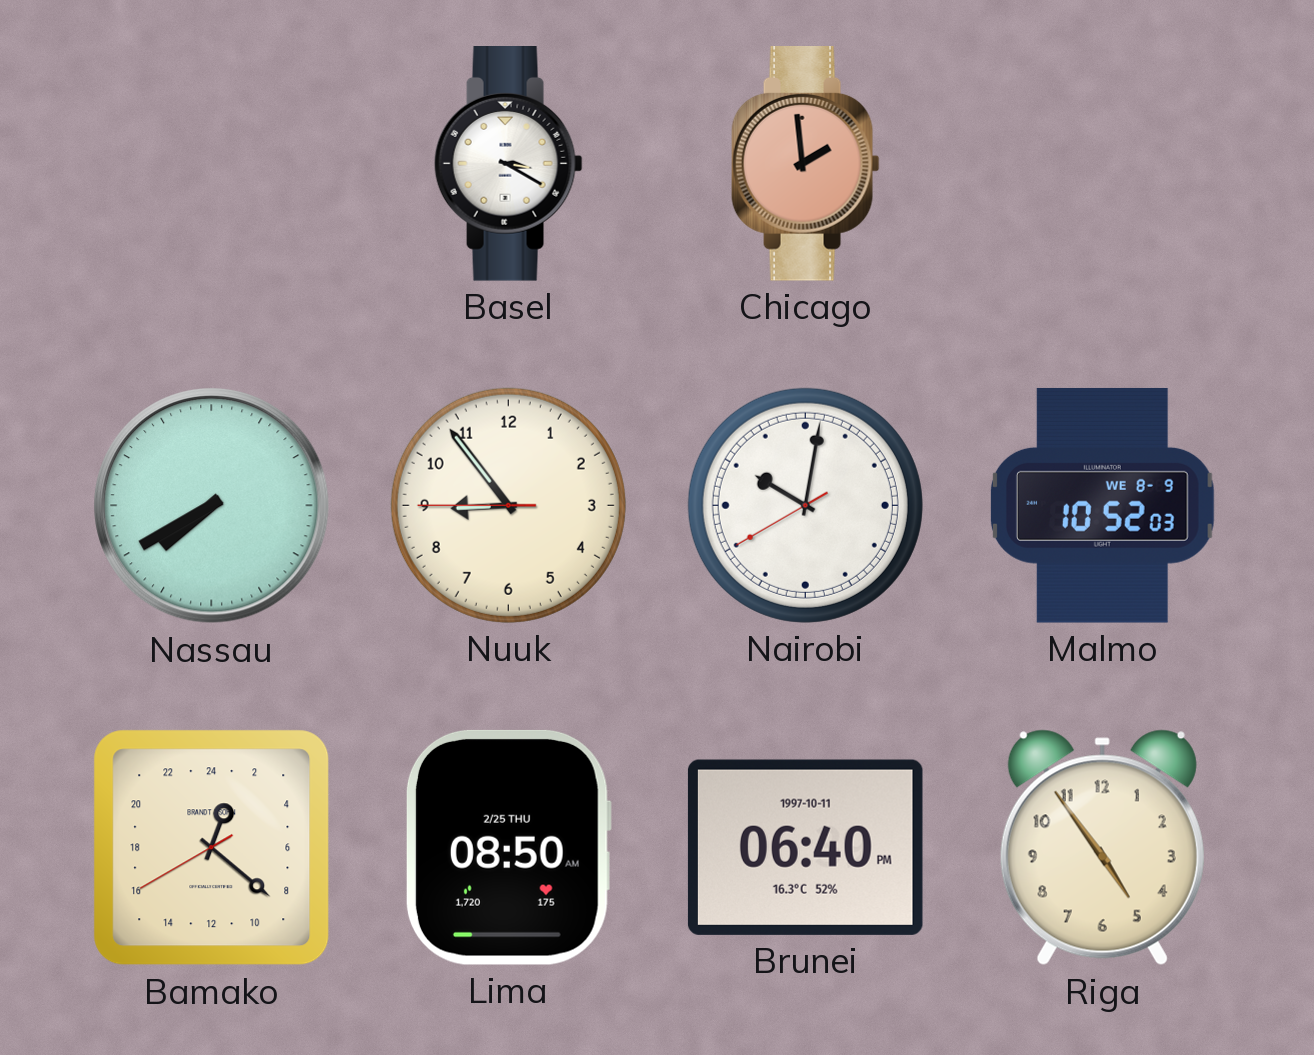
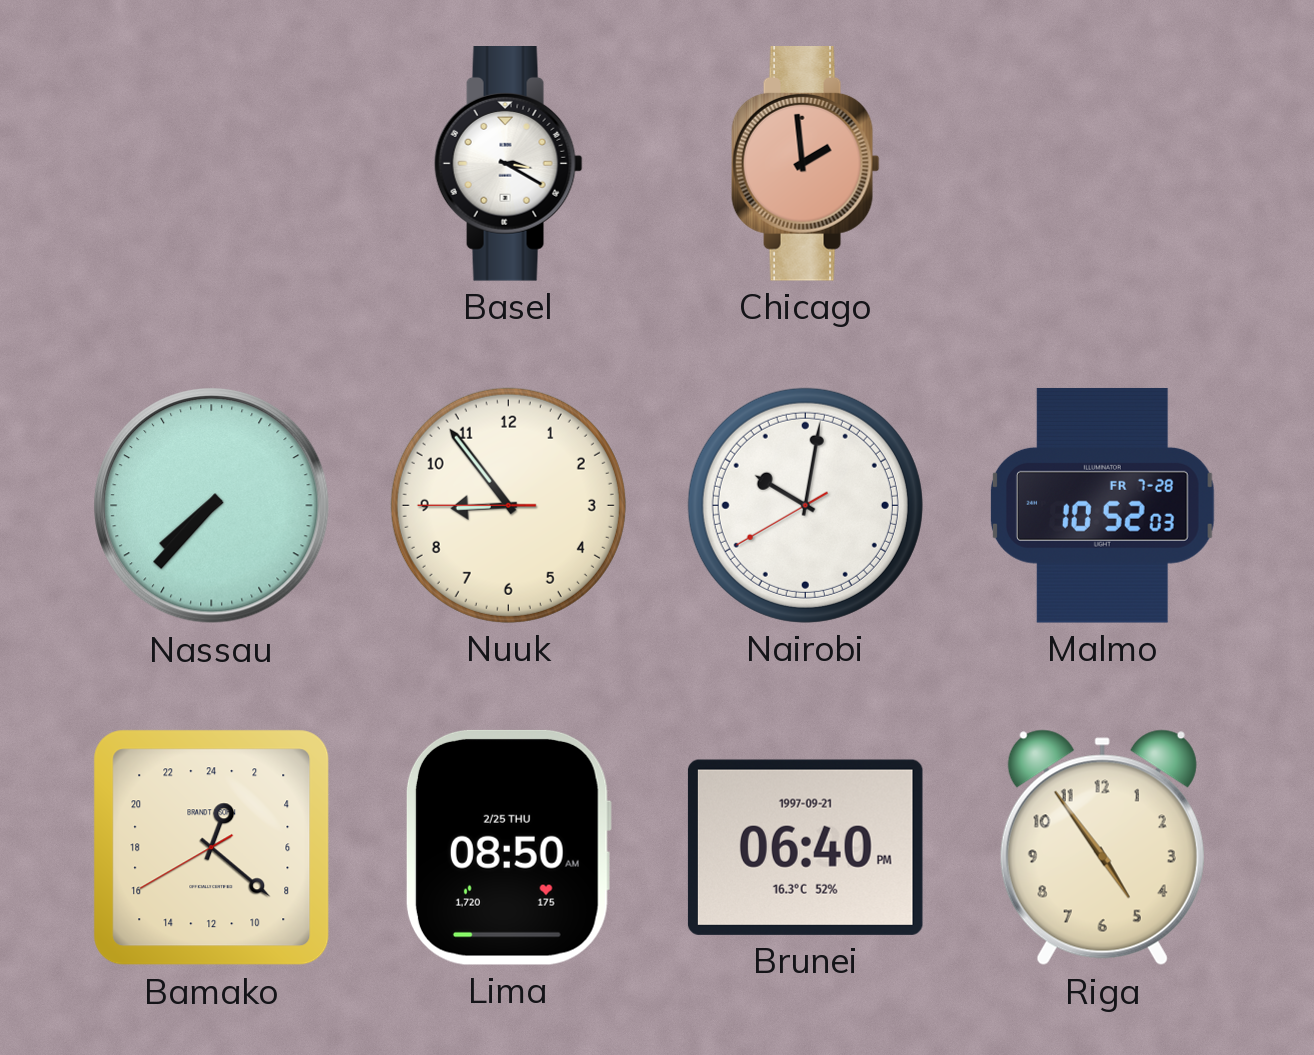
Nassau: 7:40 -> 7:37 (212, 506)
Malmo date: WE 8-9 -> FR 7-28 (1102, 505)
Brunei date: 1997-10-11 -> 1997-09-21 (805, 847)
